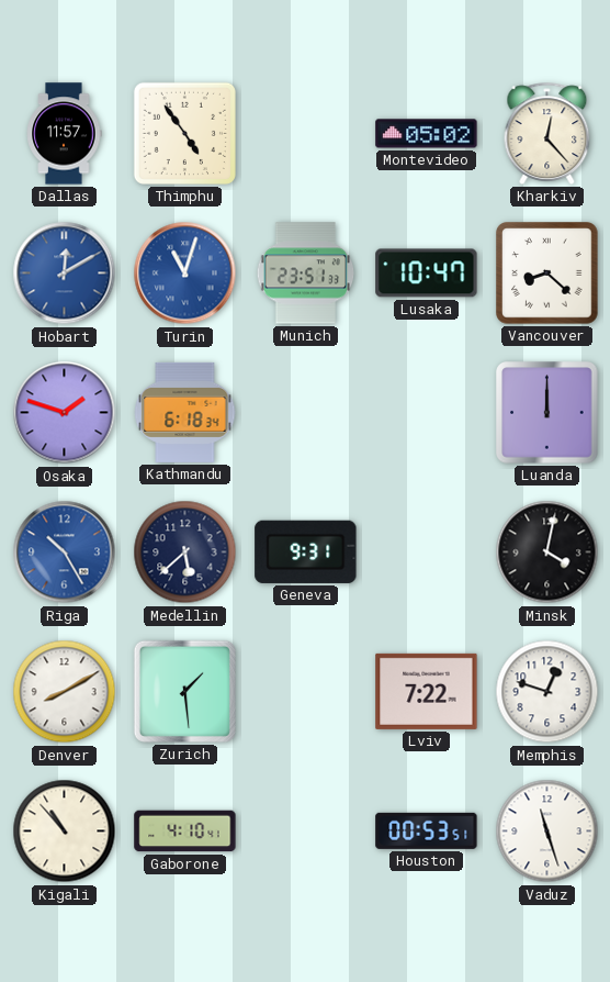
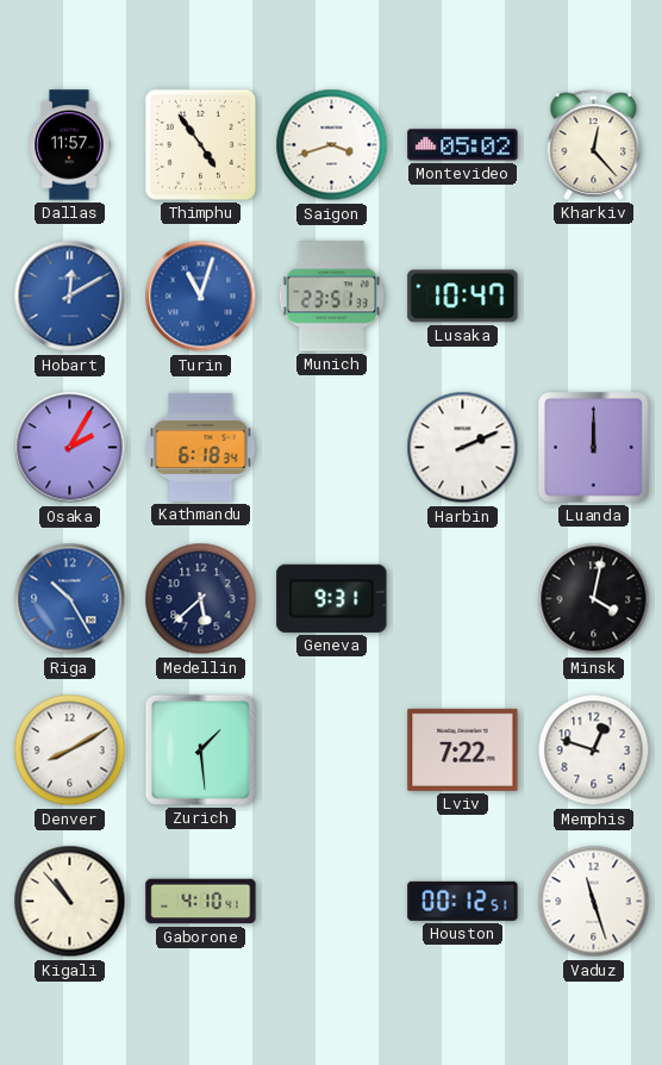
Saigon: none -> 3:42 (332, 145)
Vancouver: 8:22 -> none (547, 274)
Osaka: 1:48 -> 2:05 (70, 448)
Harbin: none -> 2:11 (463, 448)
Houston: 00:53 -> 00:12 (463, 901)
